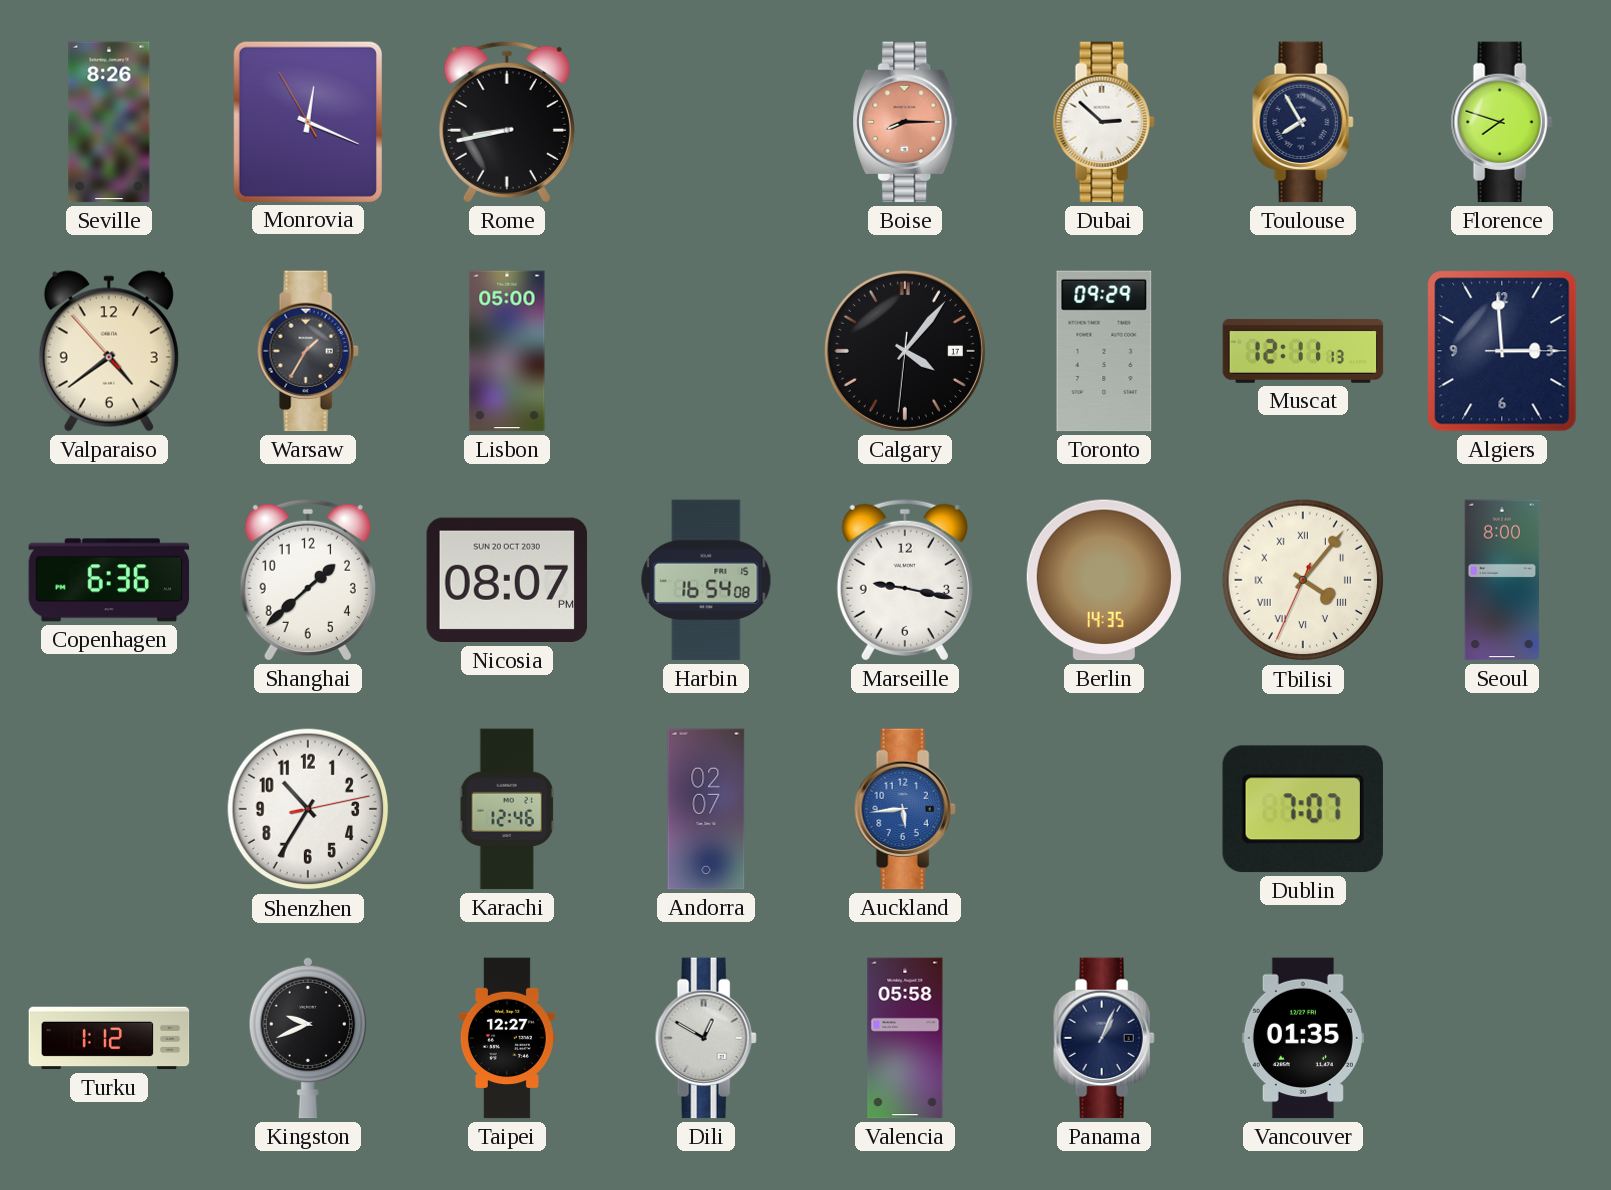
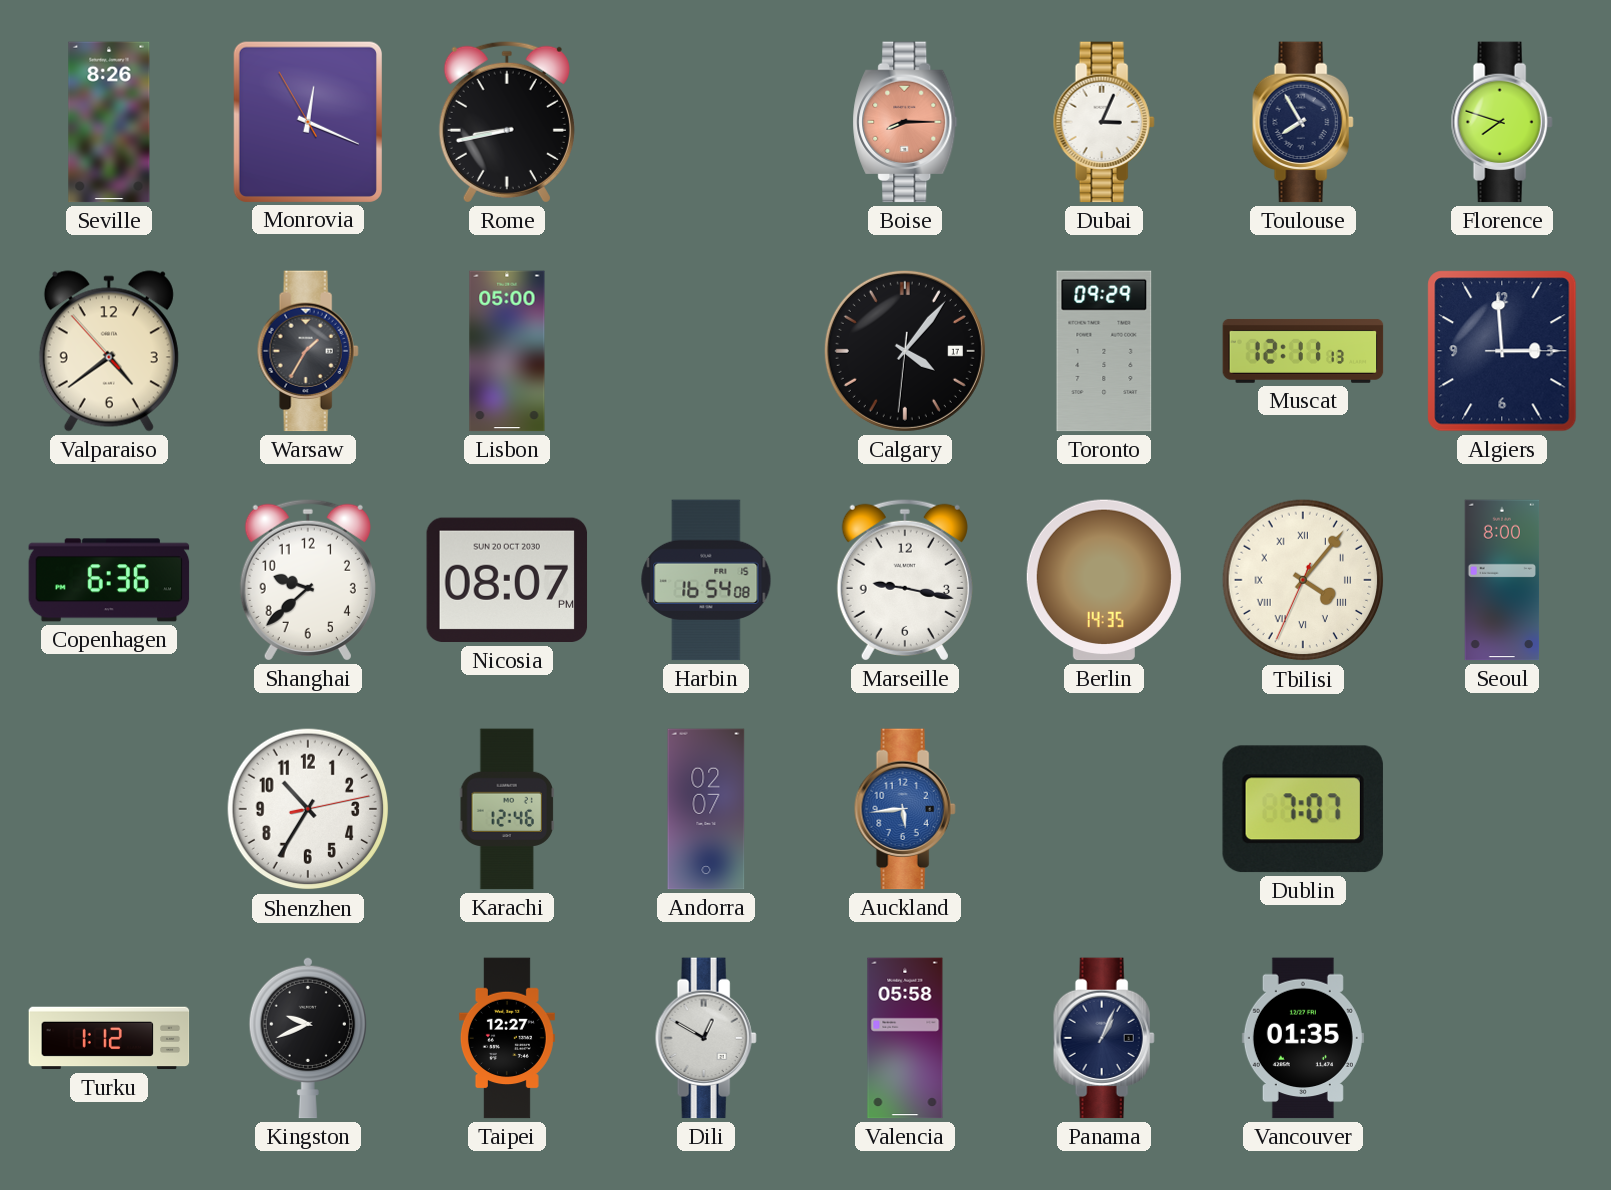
Dubai: 2:52 -> 3:04 (1104, 122)
Shanghai: 1:38 -> 9:38 (308, 580)
